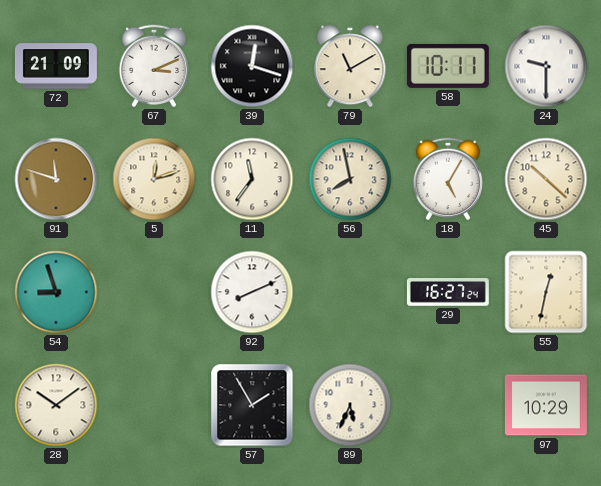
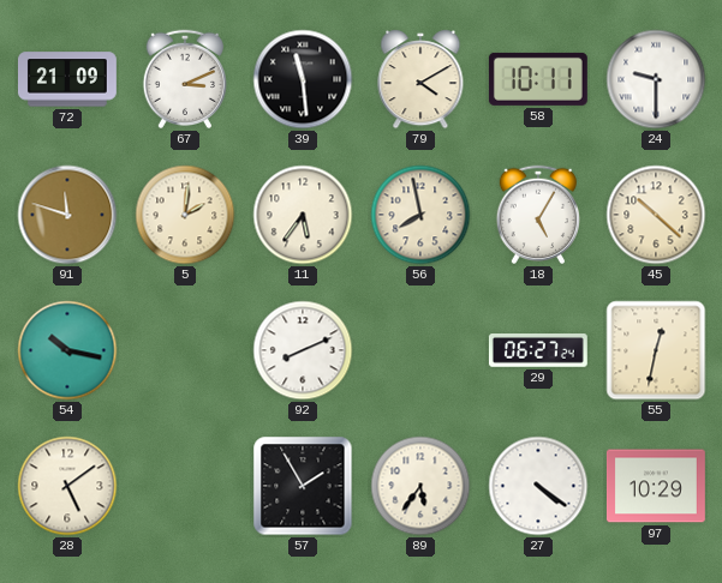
39: 12:18 -> 11:29 (303, 79)
79: 11:10 -> 4:10 (420, 79)
5: 12:12 -> 2:01 (185, 215)
11: 11:36 -> 5:36 (303, 215)
54: 8:57 -> 10:17 (67, 350)
29: 16:27 -> 06:27 (538, 351)
28: 10:09 -> 5:09 (67, 486)
89: 5:34 -> 5:36 (420, 486)
27: none -> 4:21 (538, 486)
